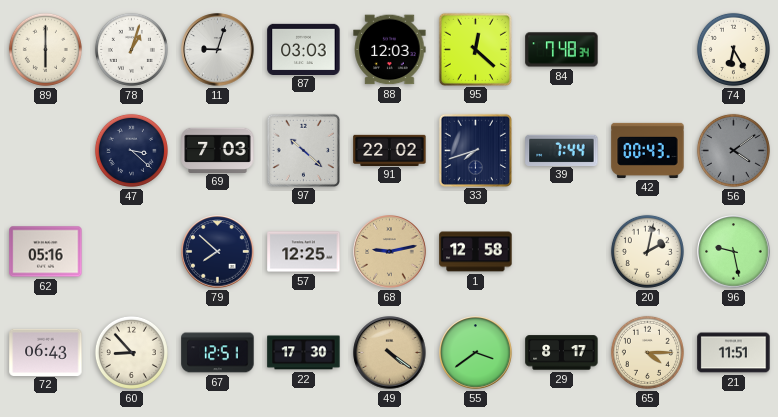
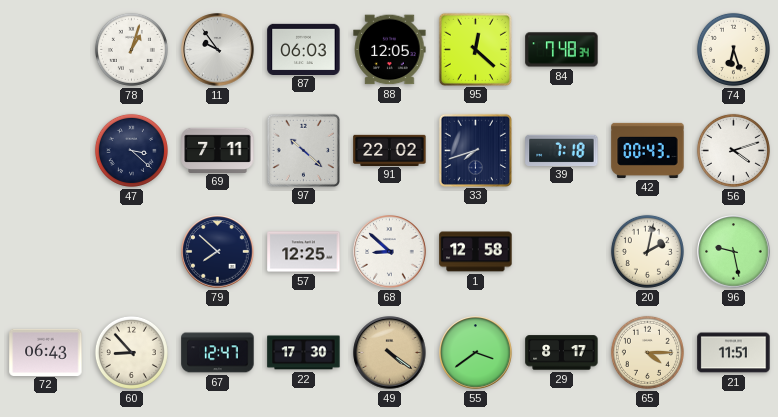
89: 6:00 -> none (45, 49)
11: 9:03 -> 9:54 (218, 50)
87: 03:03 -> 06:03 (304, 49)
88: 12:03 -> 12:05 (390, 50)
74: 6:25 -> 6:27 (733, 49)
69: 7:03 -> 7:11 (218, 150)
39: 7:44 -> 7:18 (562, 150)
56: 4:09 -> 4:12 (733, 150)
56 dial: grey -> white (733, 150)
62: 05:16 -> none (46, 252)
68: 9:13 -> 8:52 (390, 252)
68 dial: champagne -> white (390, 252)
67: 12:51 -> 12:47 (218, 353)
